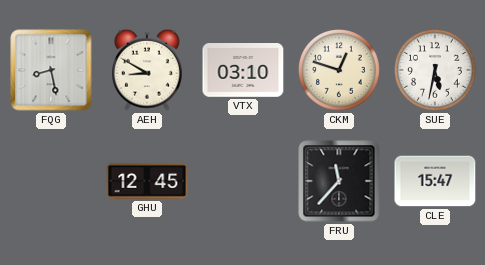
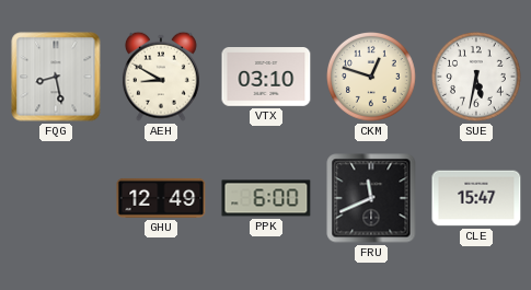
GHU: 12:45 -> 12:49 (161, 198)
PPK: none -> 6:00 (266, 198)
FRU: 11:37 -> 11:41 (371, 198)
